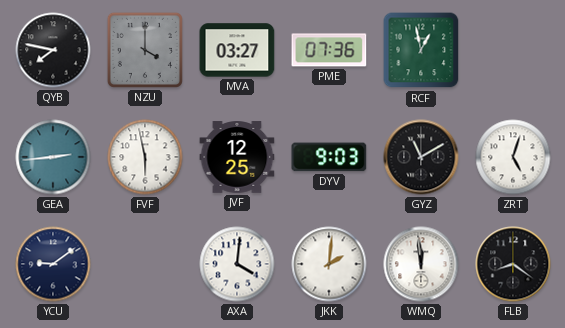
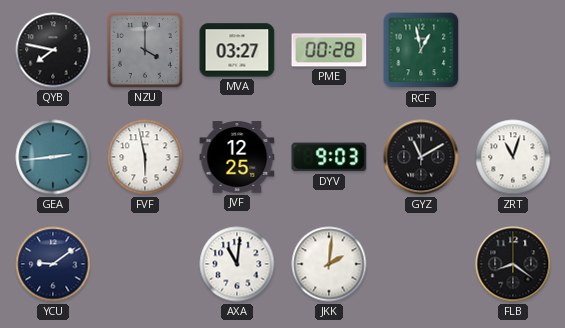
PME: 07:36 -> 00:28 (329, 50)
ZRT: 5:03 -> 11:03 (513, 157)
AXA: 4:01 -> 11:01 (237, 264)
WMQ: 11:59 -> none (421, 264)
